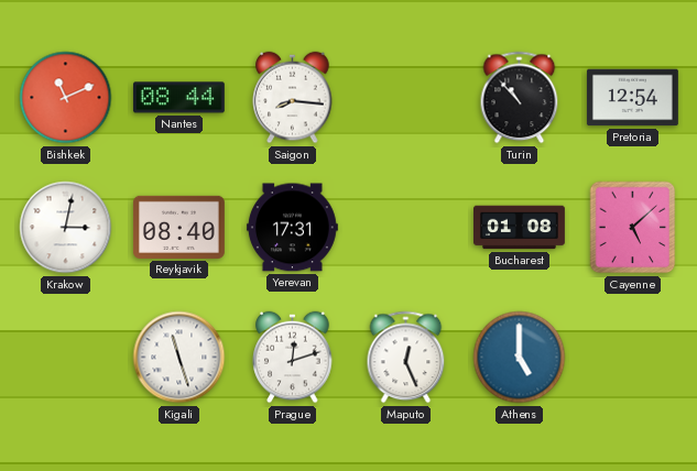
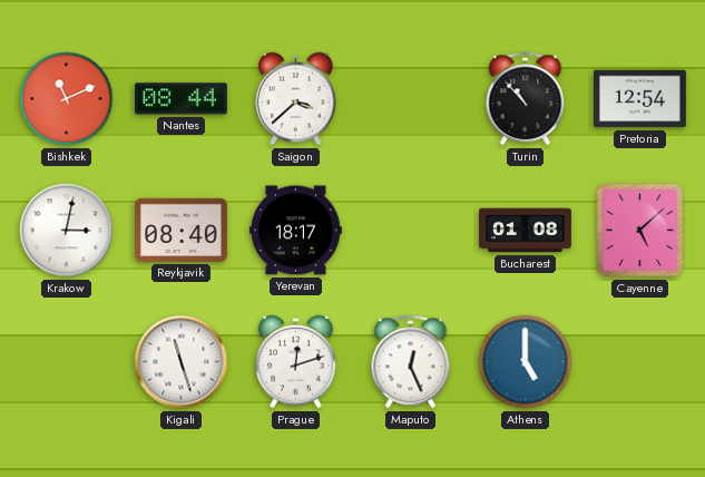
Saigon: 8:16 -> 3:38 (296, 99)
Yerevan: 17:31 -> 18:17 (295, 231)
